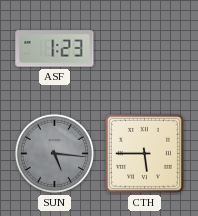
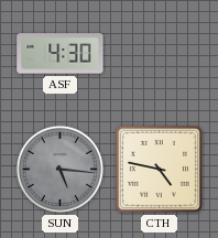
ASF: 1:23 -> 4:30 (61, 54)
CTH: 5:45 -> 4:47 (159, 169)
